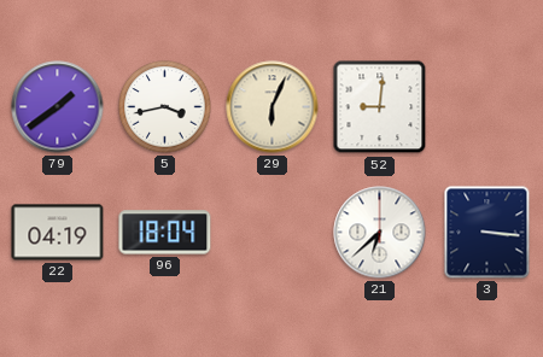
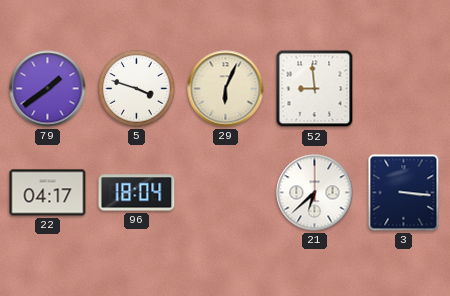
5: 3:43 -> 3:48 (137, 89)
52: 9:01 -> 8:59 (315, 89)
22: 04:19 -> 04:17 (48, 193)
